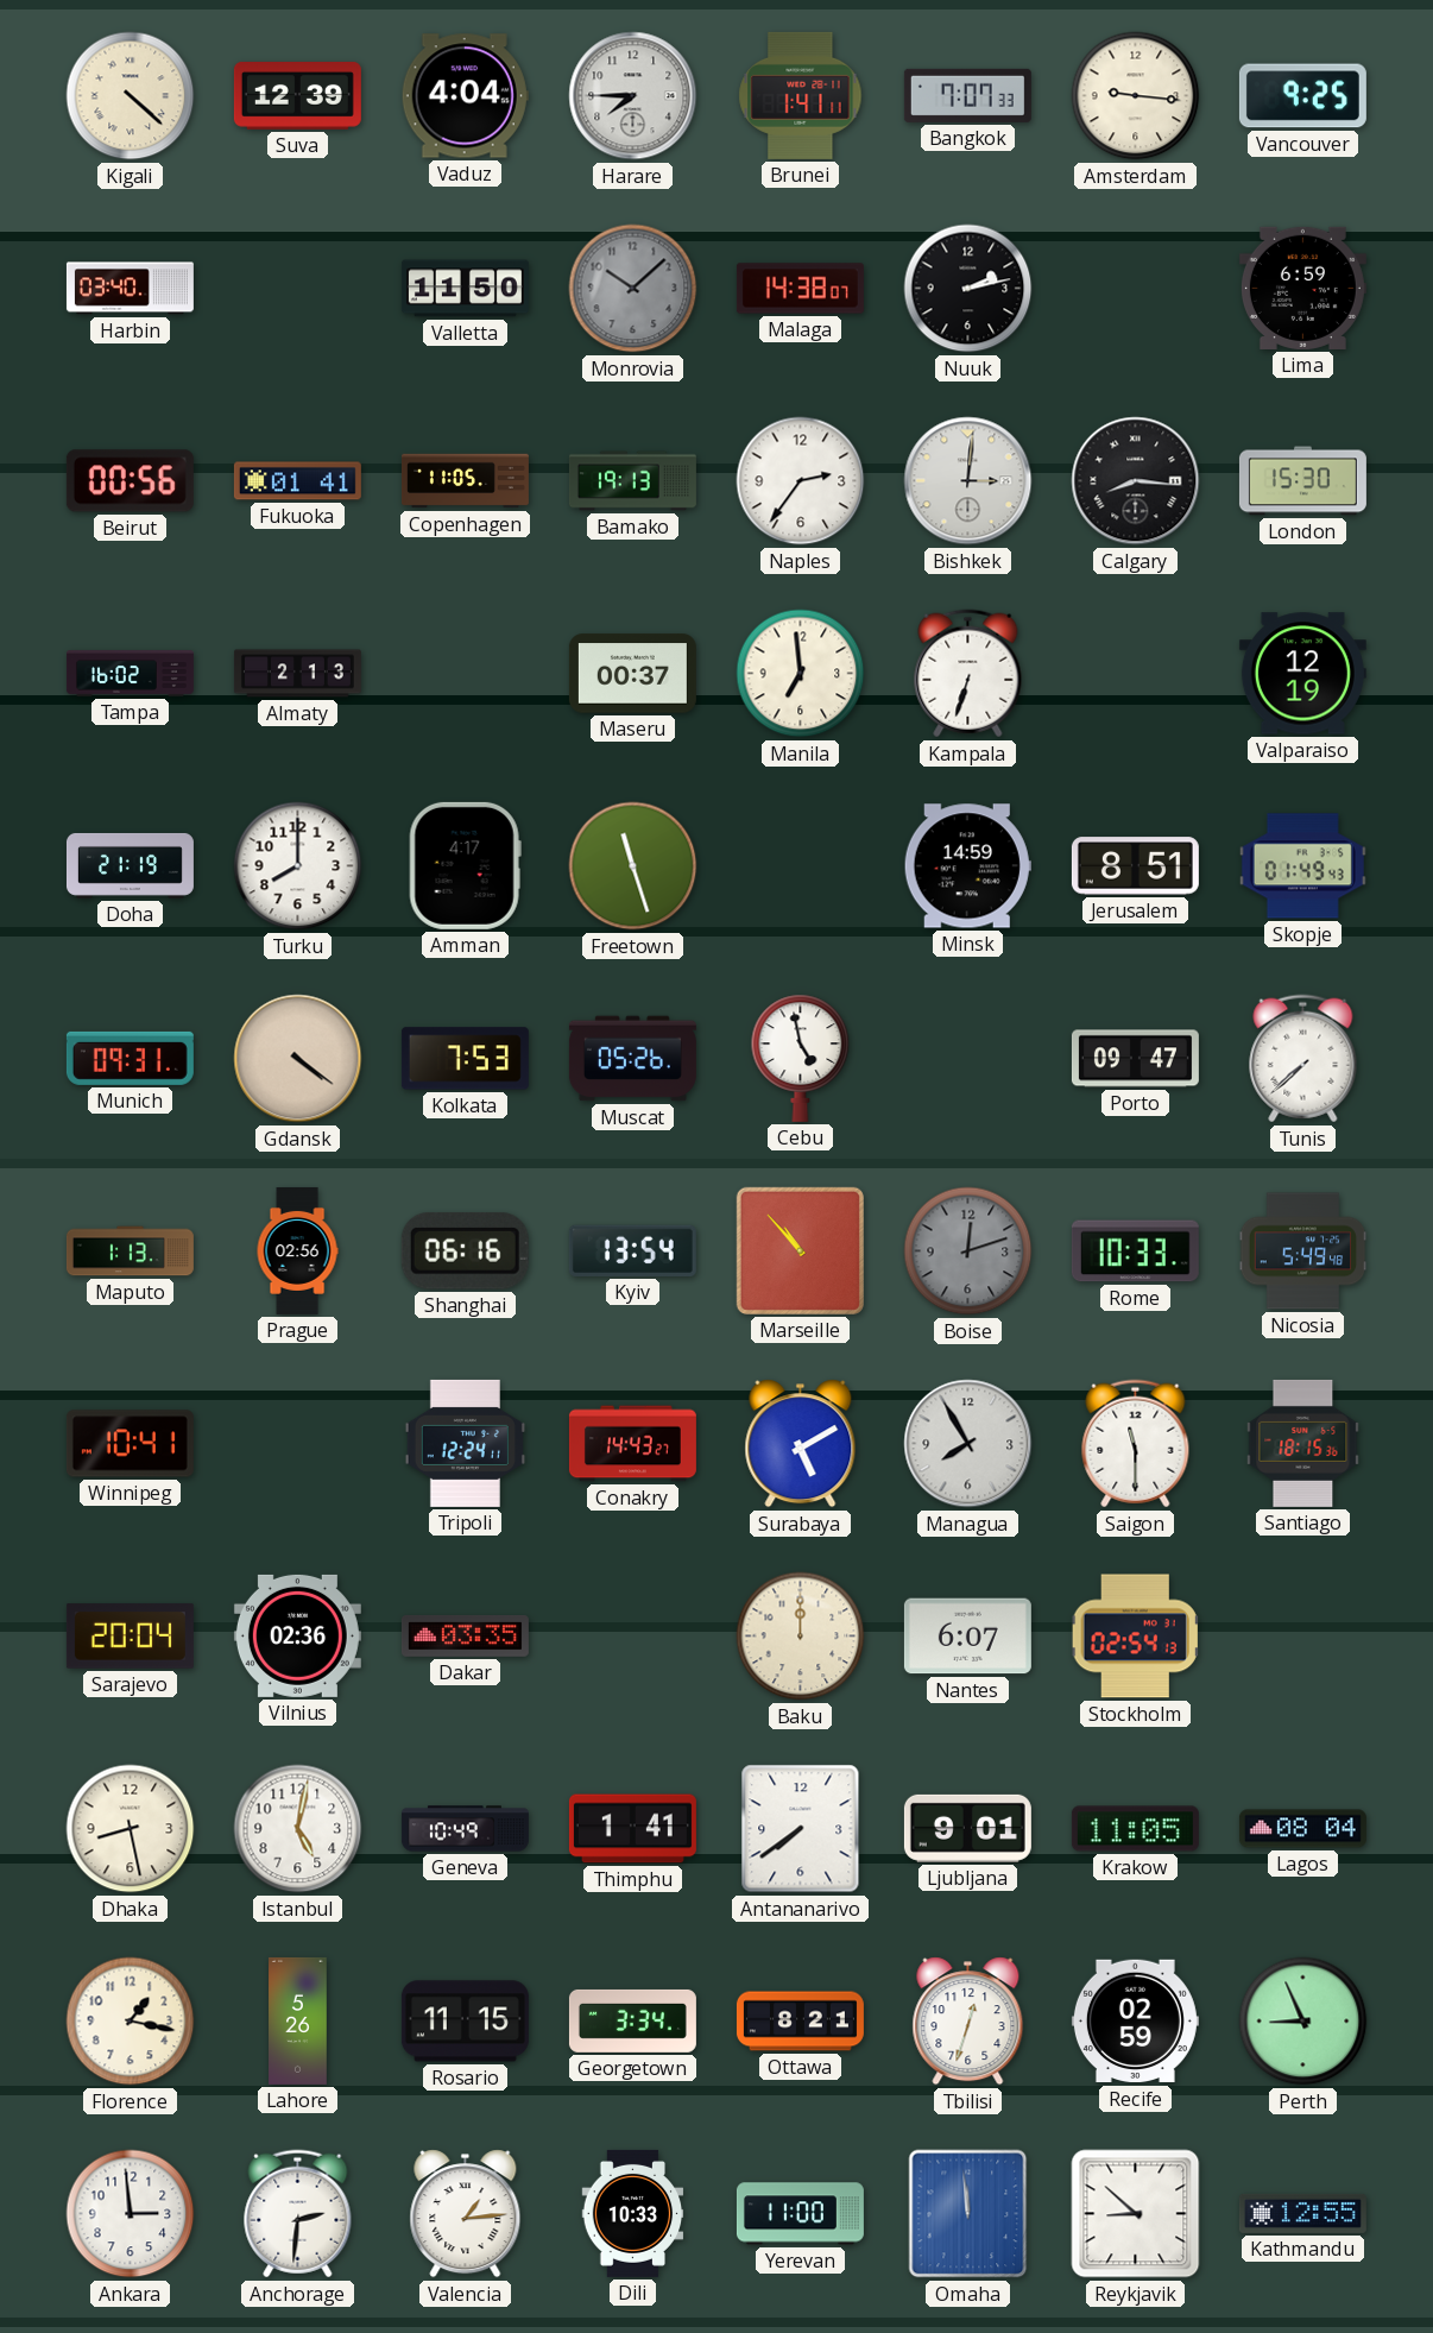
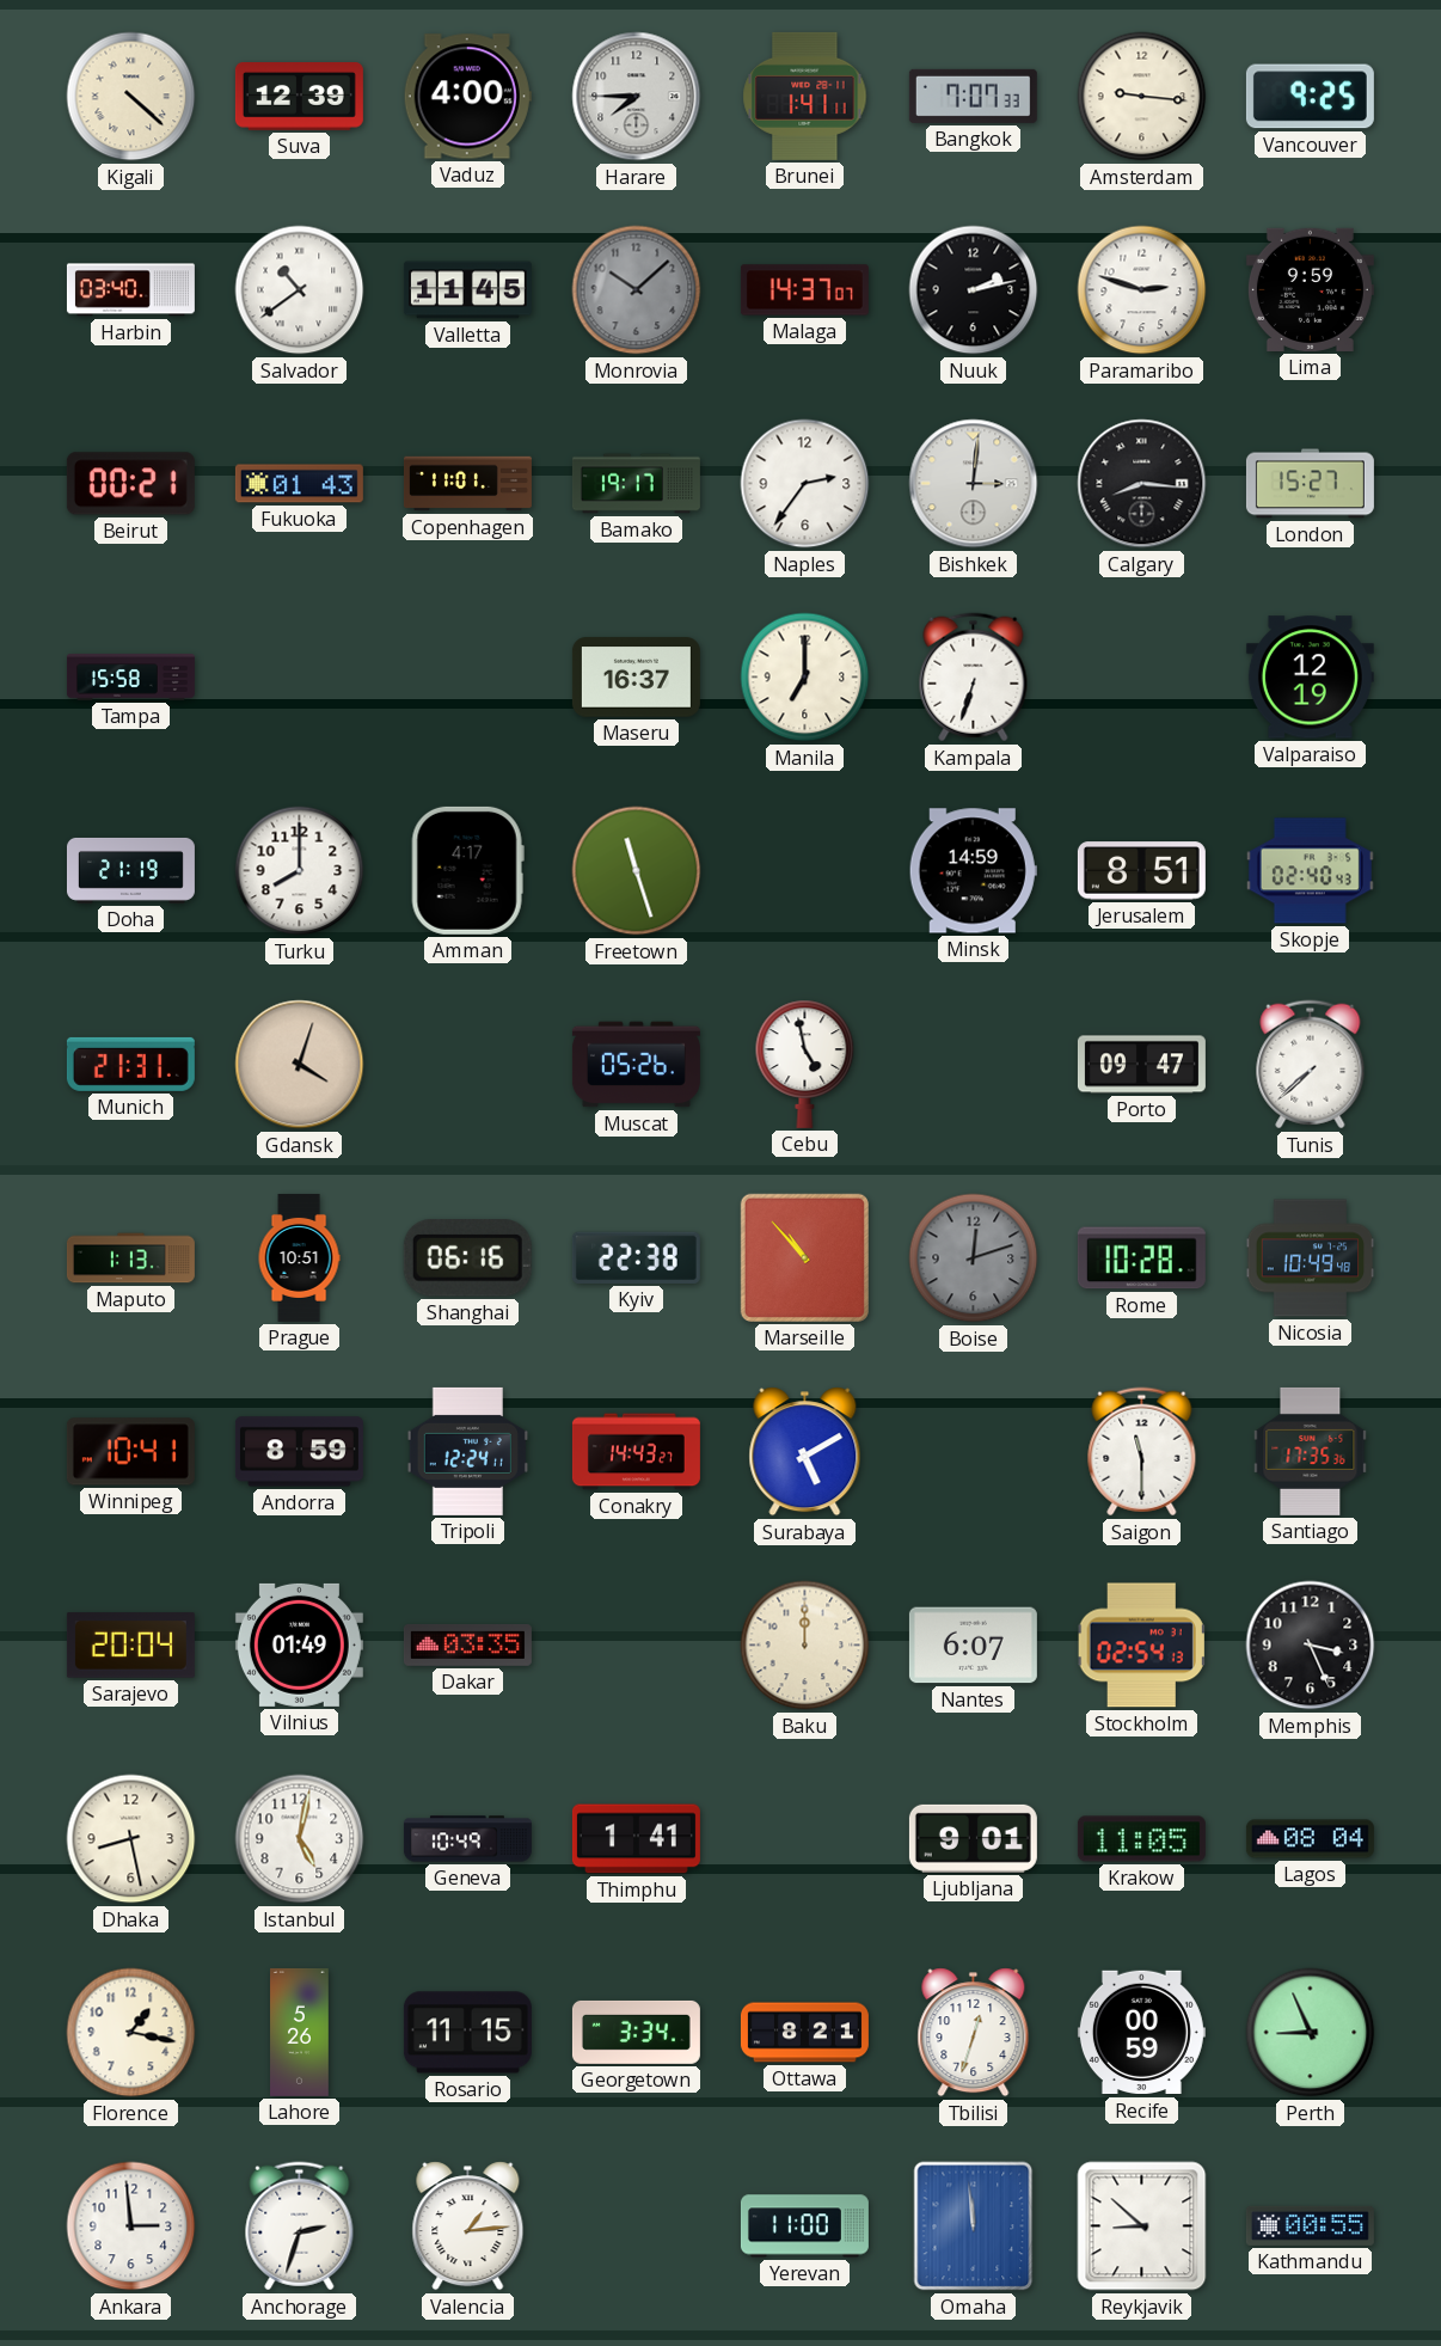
Vaduz: 4:04 -> 4:00 (467, 97)
Salvador: none -> 10:39 (300, 290)
Valletta: 11:50 -> 11:45 (467, 290)
Malaga: 14:38 -> 14:37 (804, 290)
Paramaribo: none -> 2:48 (1142, 290)
Lima: 6:59 -> 9:59 (1310, 289)
Beirut: 00:56 -> 00:21 (130, 484)
Fukuoka: 01:41 -> 01:43 (299, 484)
Copenhagen: 11:05 -> 11:01 (467, 484)
Bamako: 19:13 -> 19:17 (636, 484)
London: 15:30 -> 15:27 (1310, 484)
Tampa: 16:02 -> 15:58 (130, 678)
Almaty: 2:13 -> none (297, 674)
Maseru: 00:37 -> 16:37 (636, 678)
Manila: 6:59 -> 7:00 (805, 678)
Skopje: 01:49 -> 02:40 (1310, 871)
Munich: 09:31 -> 21:31 (130, 1064)
Gdansk: 4:21 -> 4:03 (300, 1065)
Kolkata: 7:53 -> none (465, 1059)
Prague: 02:56 -> 10:51 (299, 1257)
Kyiv: 13:54 -> 22:38 (636, 1257)
Rome: 10:33 -> 10:28 (1141, 1258)
Nicosia: 5:49 -> 10:49 (1311, 1258)
Andorra: none -> 8:59 (299, 1452)
Managua: 7:55 -> none (968, 1444)
Santiago: 18:15 -> 17:35 (1311, 1451)
Vilnius: 02:36 -> 01:49 (299, 1644)
Memphis: none -> 3:26 (1311, 1646)
Antananarivo: 7:39 -> none (801, 1829)
Recife: 02:59 -> 00:59 (1141, 2033)
Anchorage: 2:31 -> 2:33 (300, 2226)
Dili: 10:33 -> none (633, 2213)
Kathmandu: 12:55 -> 00:55 (1310, 2225)
